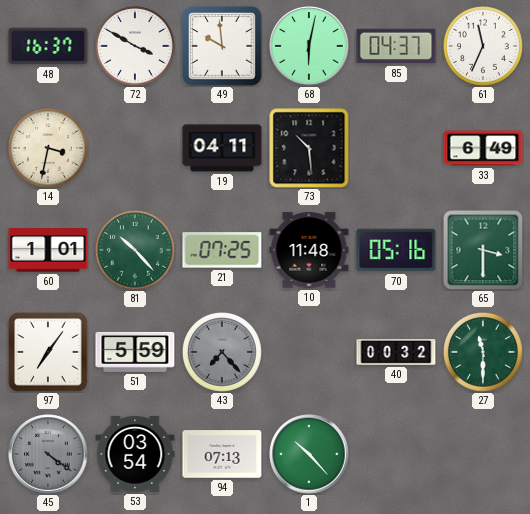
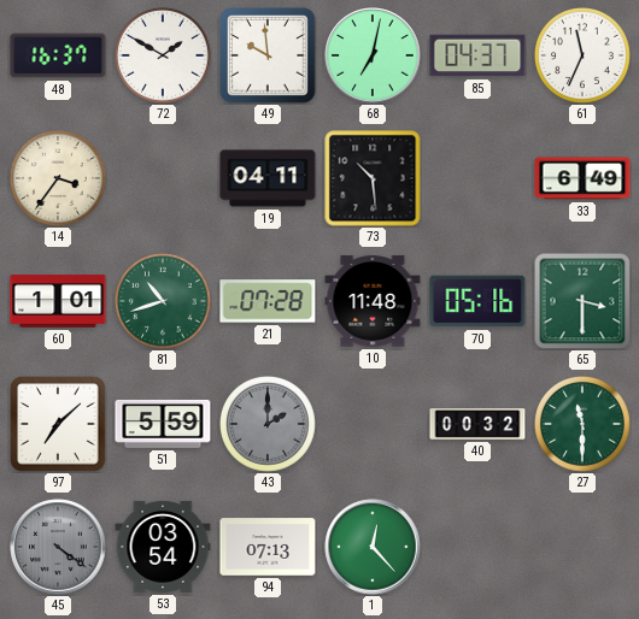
72: 3:50 -> 1:50 (164, 57)
68: 6:02 -> 7:02 (373, 55)
14: 3:32 -> 3:36 (59, 179)
81: 10:23 -> 10:42 (164, 302)
21: 07:25 -> 07:28 (268, 301)
97: 7:06 -> 7:08 (58, 424)
43: 7:23 -> 2:00 (269, 425)
1: 10:23 -> 12:23 (373, 547)
